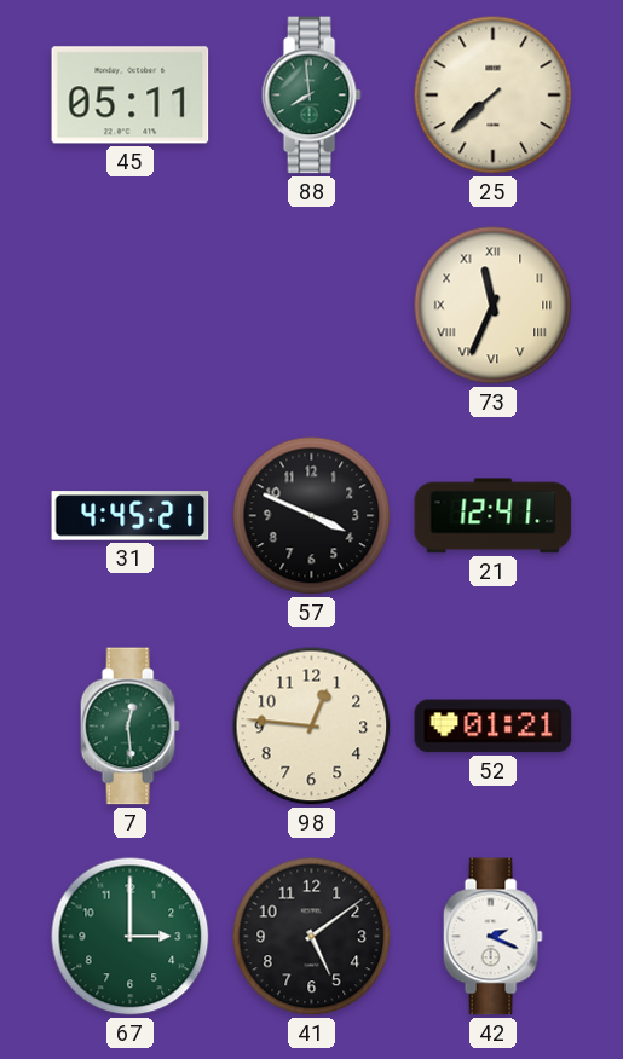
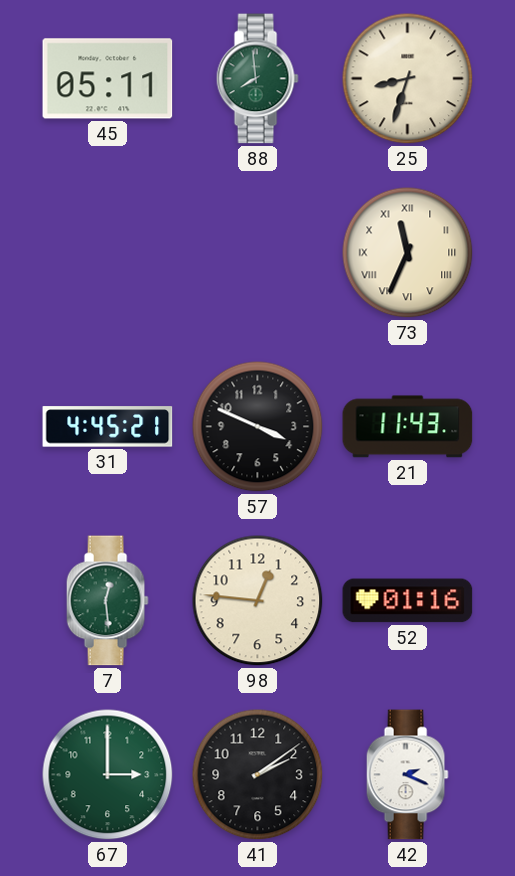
25: 7:38 -> 8:33 (408, 79)
21: 12:41 -> 11:43 (408, 427)
52: 01:21 -> 01:16 (408, 601)
41: 5:09 -> 2:09 (258, 775)
